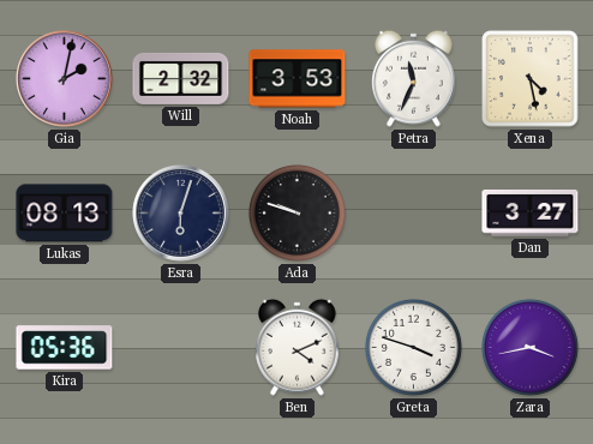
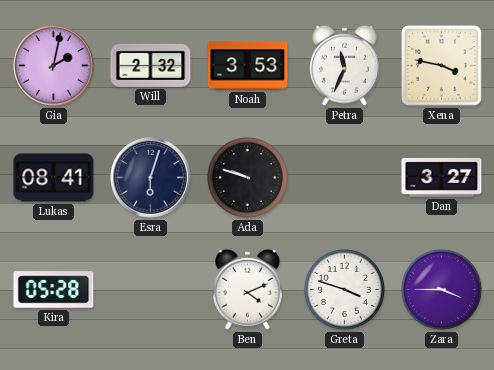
Xena: 4:28 -> 3:47 (442, 66)
Lukas: 08:13 -> 08:41 (54, 178)
Kira: 05:36 -> 05:28 (54, 290)
Zara: 3:43 -> 3:45 (441, 289)
